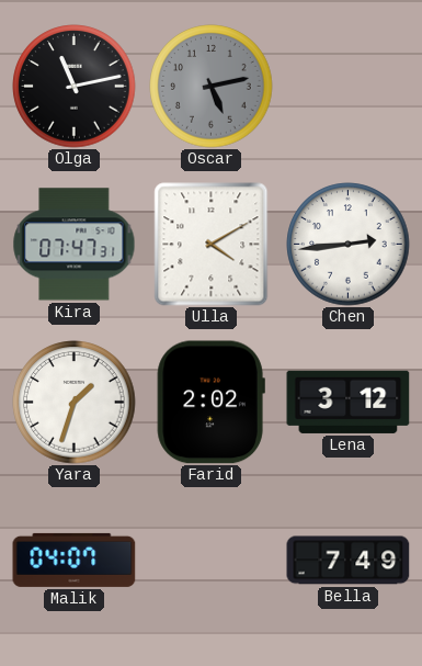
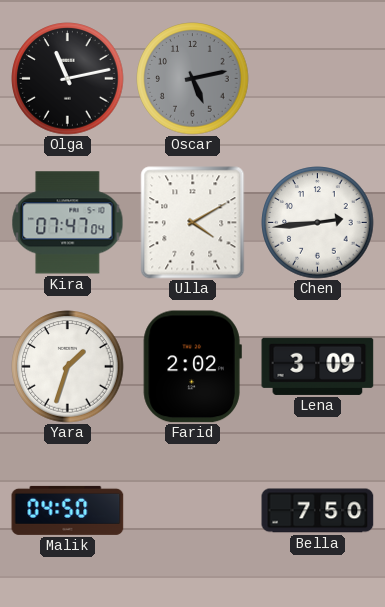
Kira: 07:47:31 -> 07:47:04 (68, 223)
Lena: 3:12 -> 3:09 (318, 366)
Malik: 04:07 -> 04:50 (68, 510)
Bella: 7:49 -> 7:50 (318, 511)
